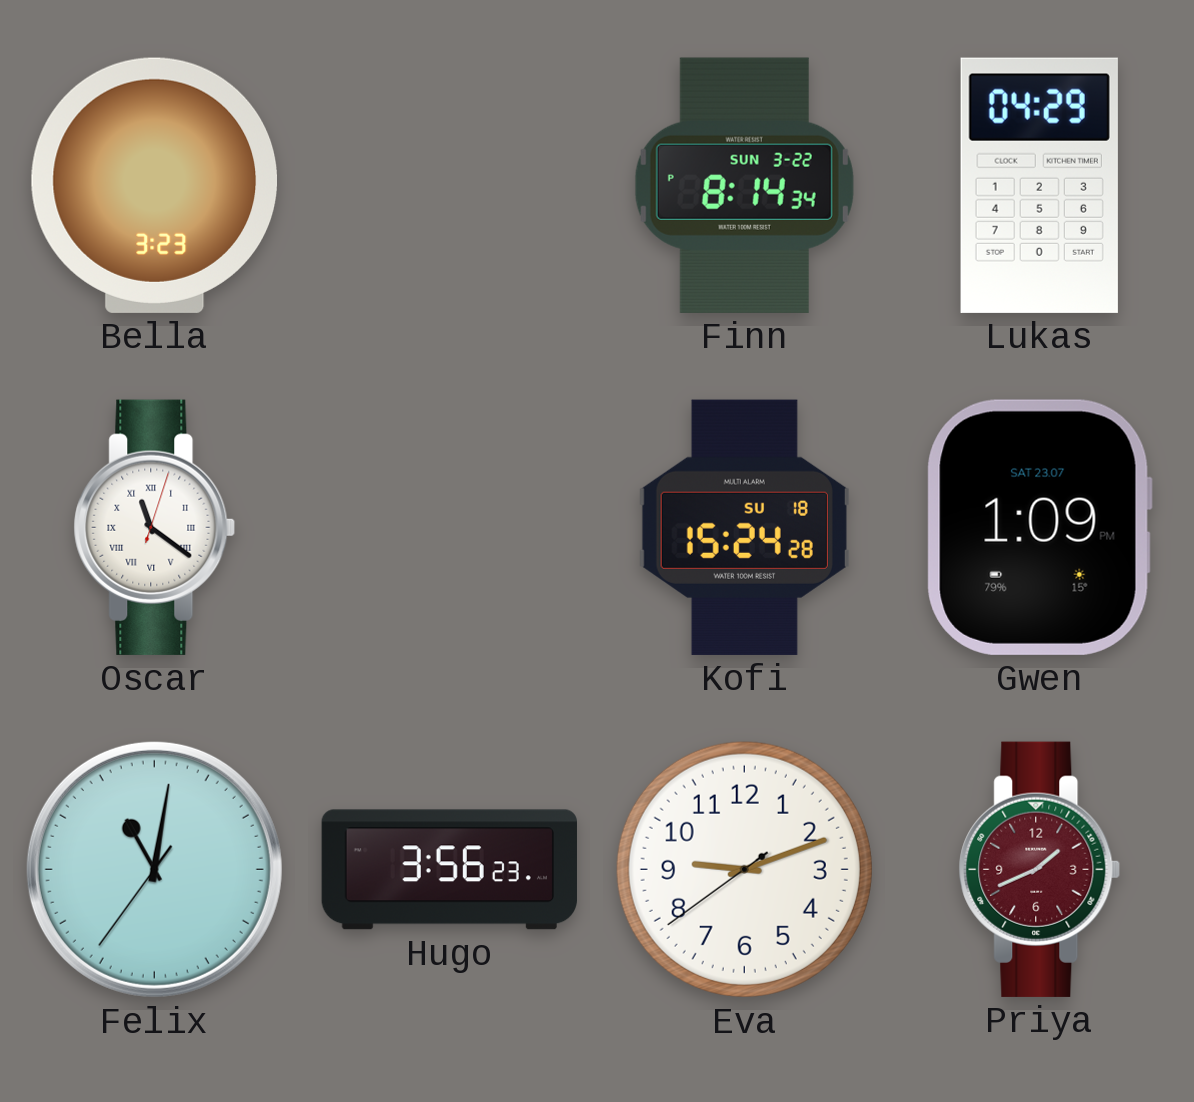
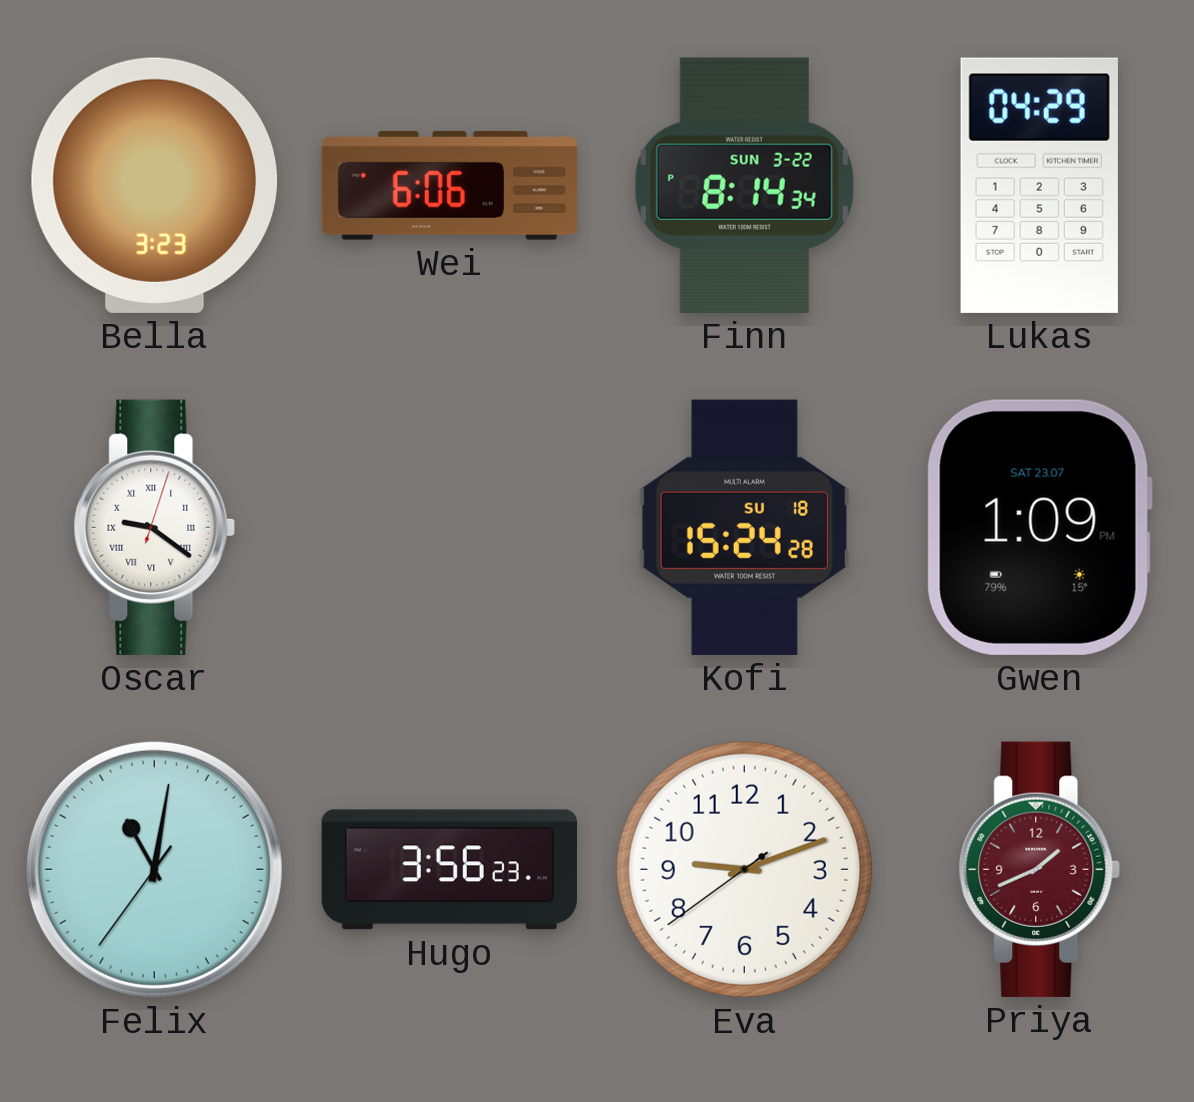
Wei: none -> 6:06 (449, 185)
Oscar: 11:21 -> 9:21 (155, 527)
